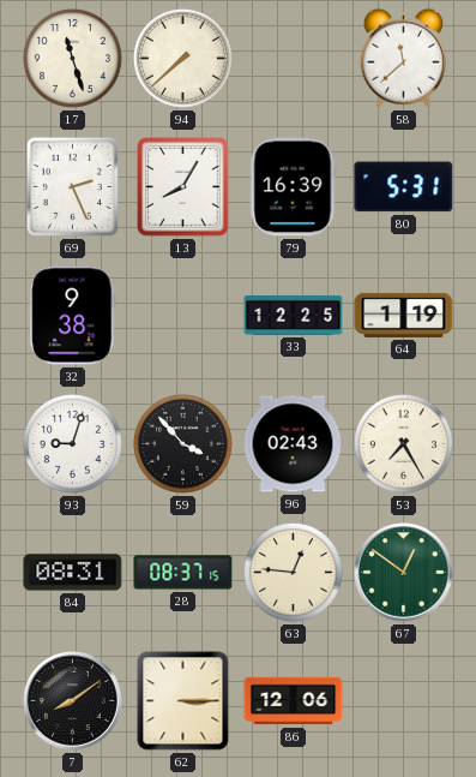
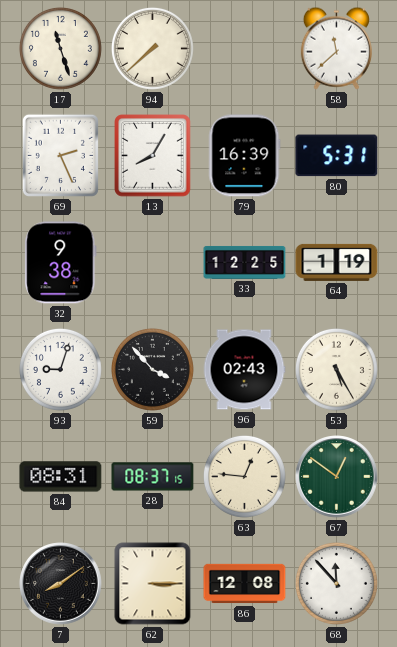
53: 7:25 -> 5:25 (336, 369)
86: 12:06 -> 12:08 (245, 584)
68: none -> 11:53 (336, 583)
